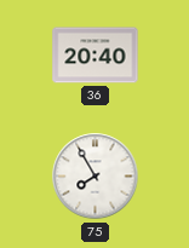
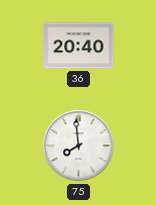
75: 7:55 -> 7:59 (79, 146)
